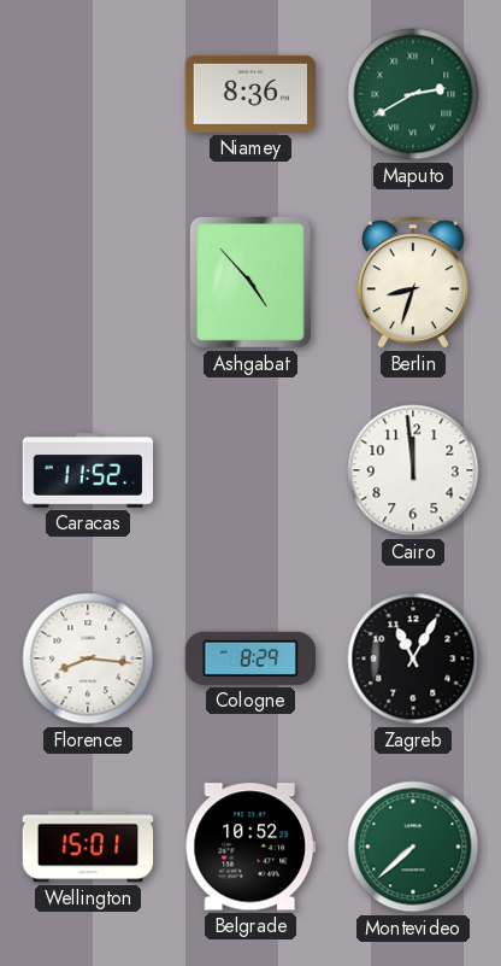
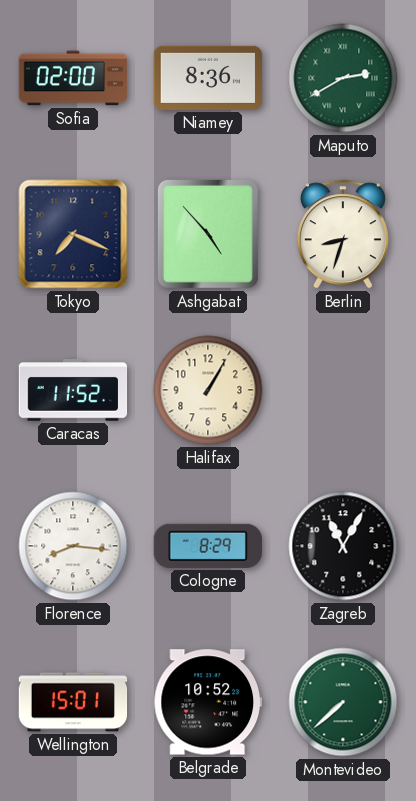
Sofia: none -> 02:00 (73, 78)
Tokyo: none -> 7:19 (73, 234)
Halifax: none -> 1:05 (208, 390)
Cairo: 11:59 -> none (413, 470)
